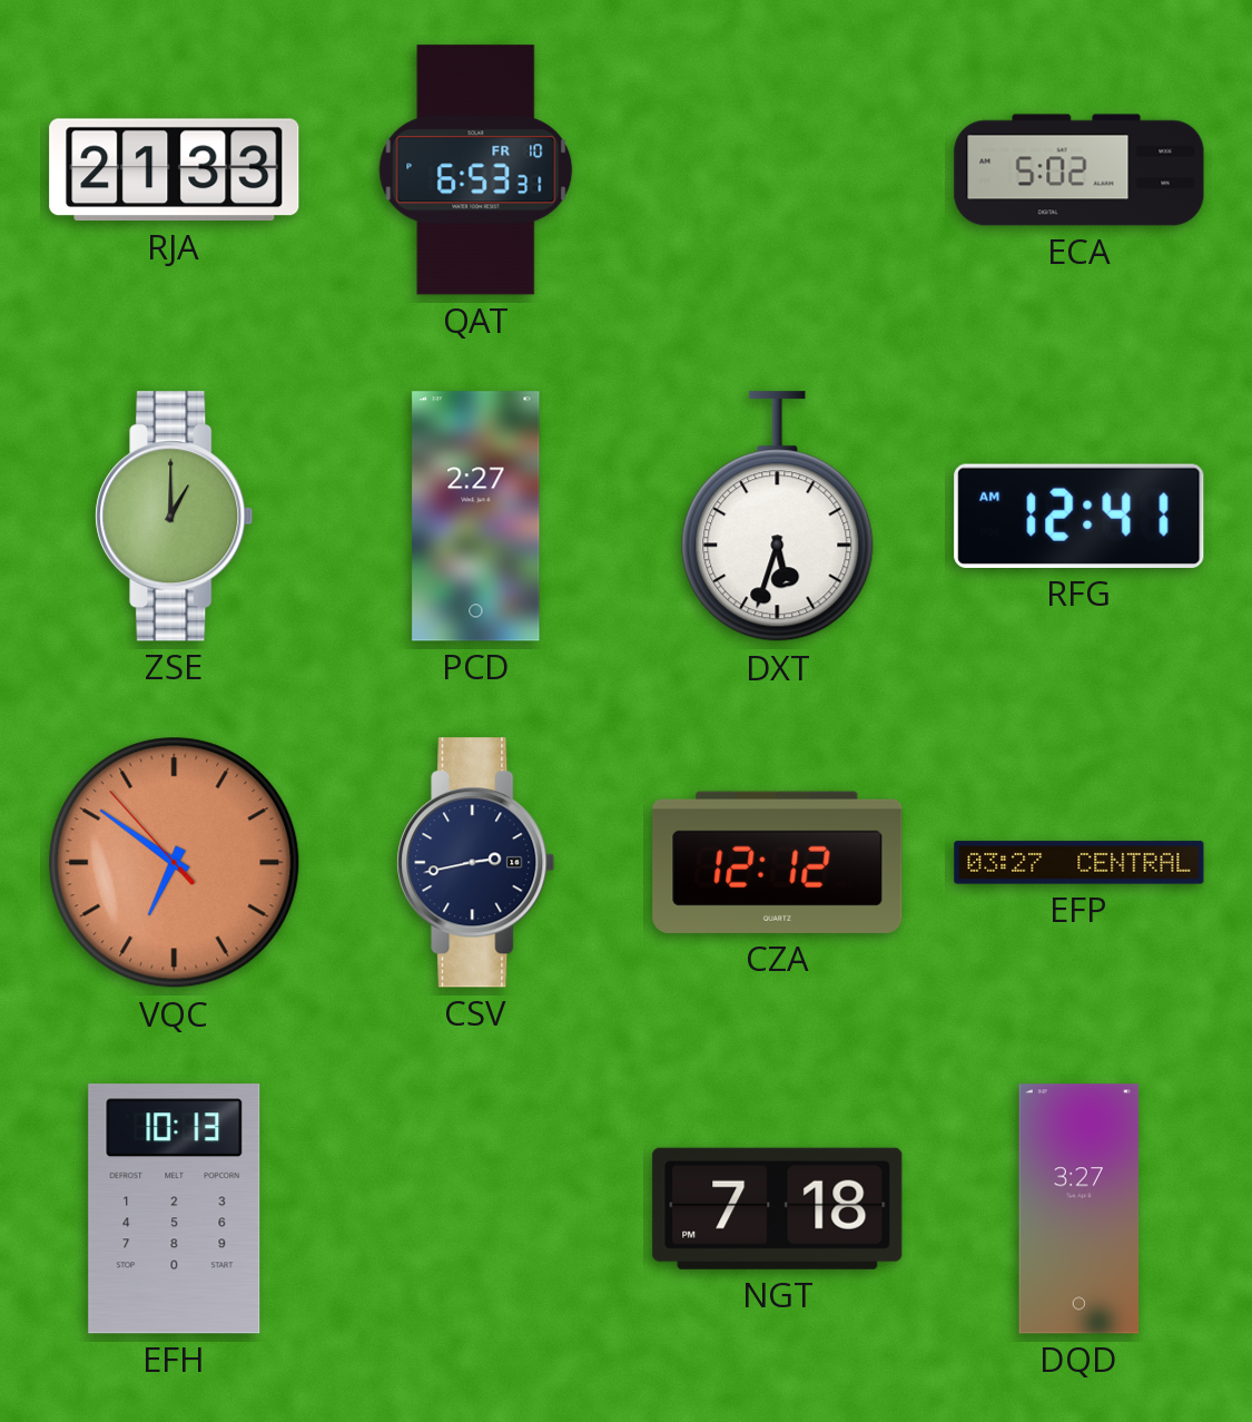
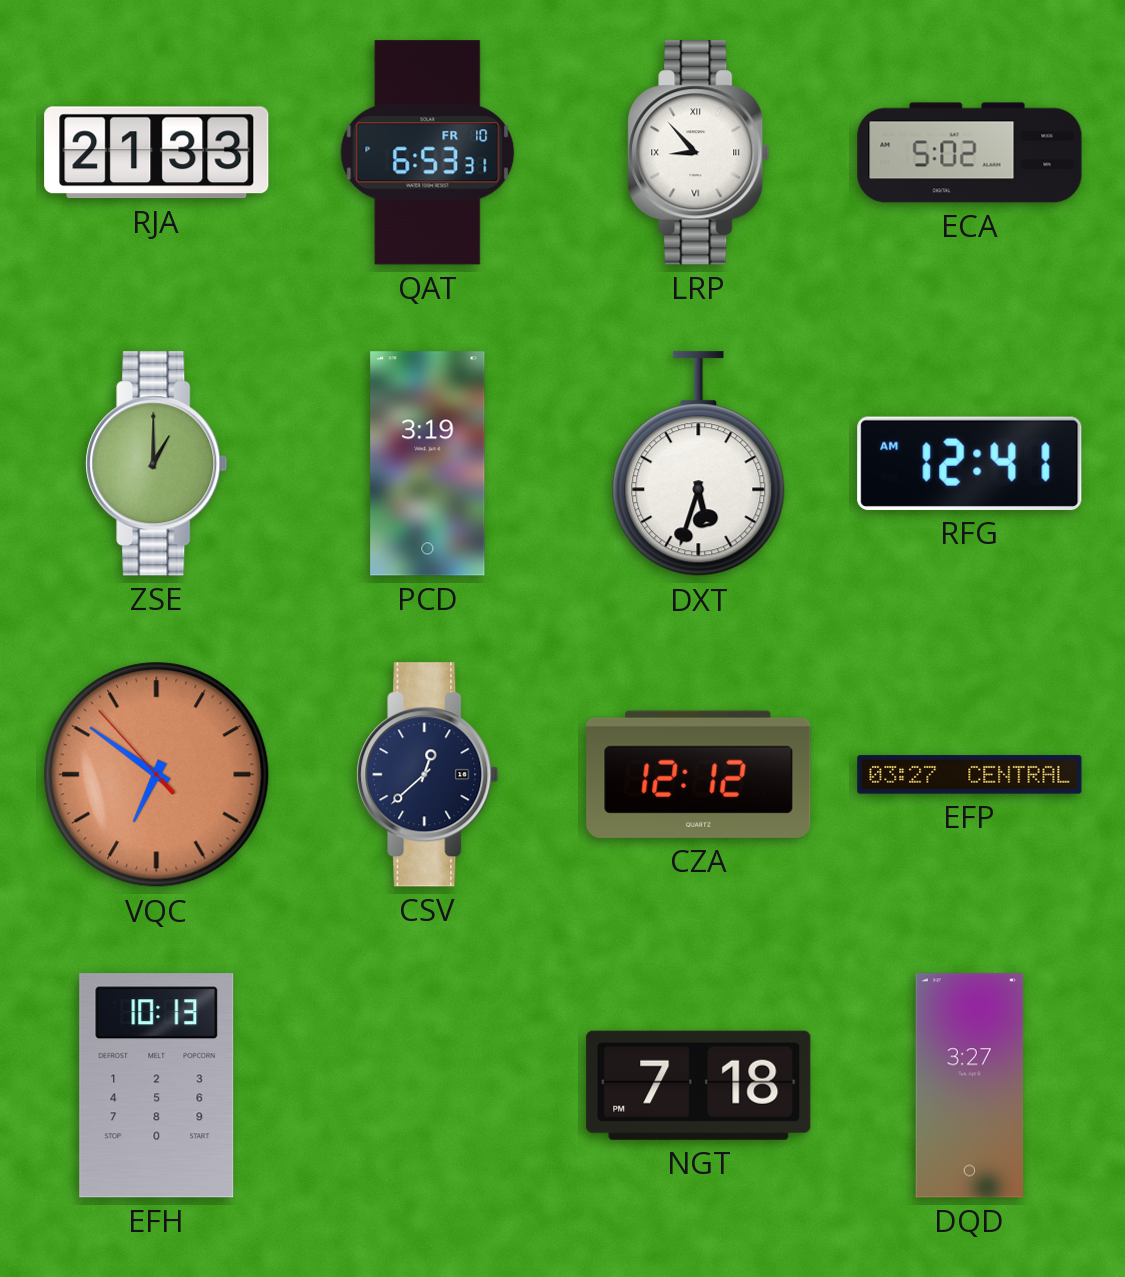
LRP: none -> 8:53 (699, 153)
PCD: 2:27 -> 3:19 (428, 464)
CSV: 2:43 -> 12:38 (428, 775)
